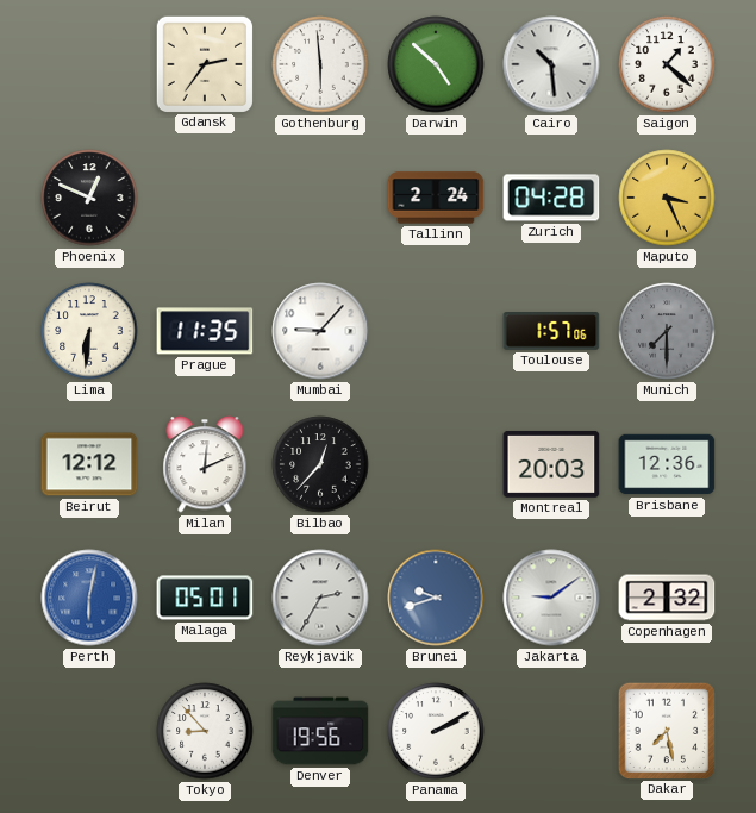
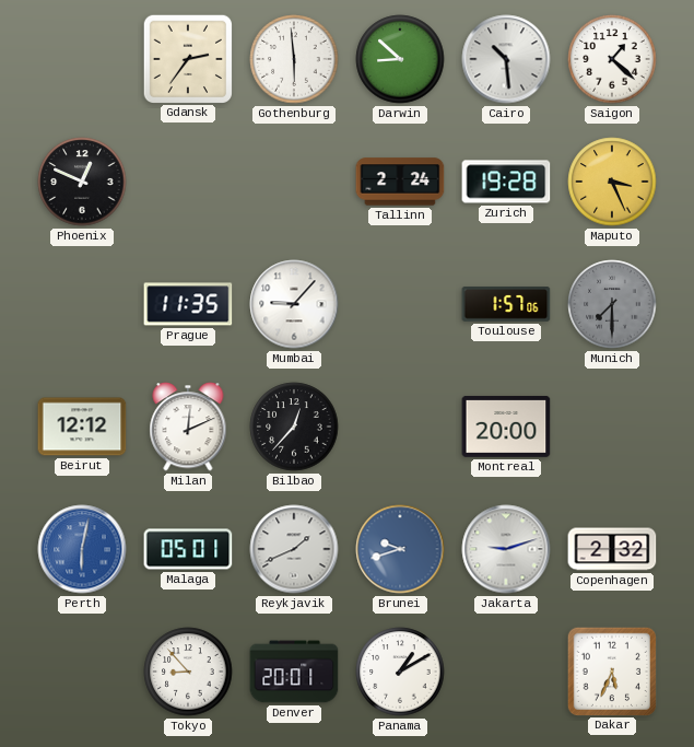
Darwin: 4:52 -> 8:52 (400, 59)
Zurich: 04:28 -> 19:28 (506, 182)
Lima: 6:31 -> none (89, 331)
Montreal: 20:03 -> 20:00 (506, 427)
Brisbane: 12:36 -> none (667, 464)
Reykjavik: 2:35 -> 1:41 (294, 549)
Jakarta: 9:09 -> 9:12 (506, 549)
Denver: 19:56 -> 20:01 (294, 672)
Panama: 2:10 -> 1:10 (400, 672)
Dakar: 7:28 -> 5:34 (611, 670)
